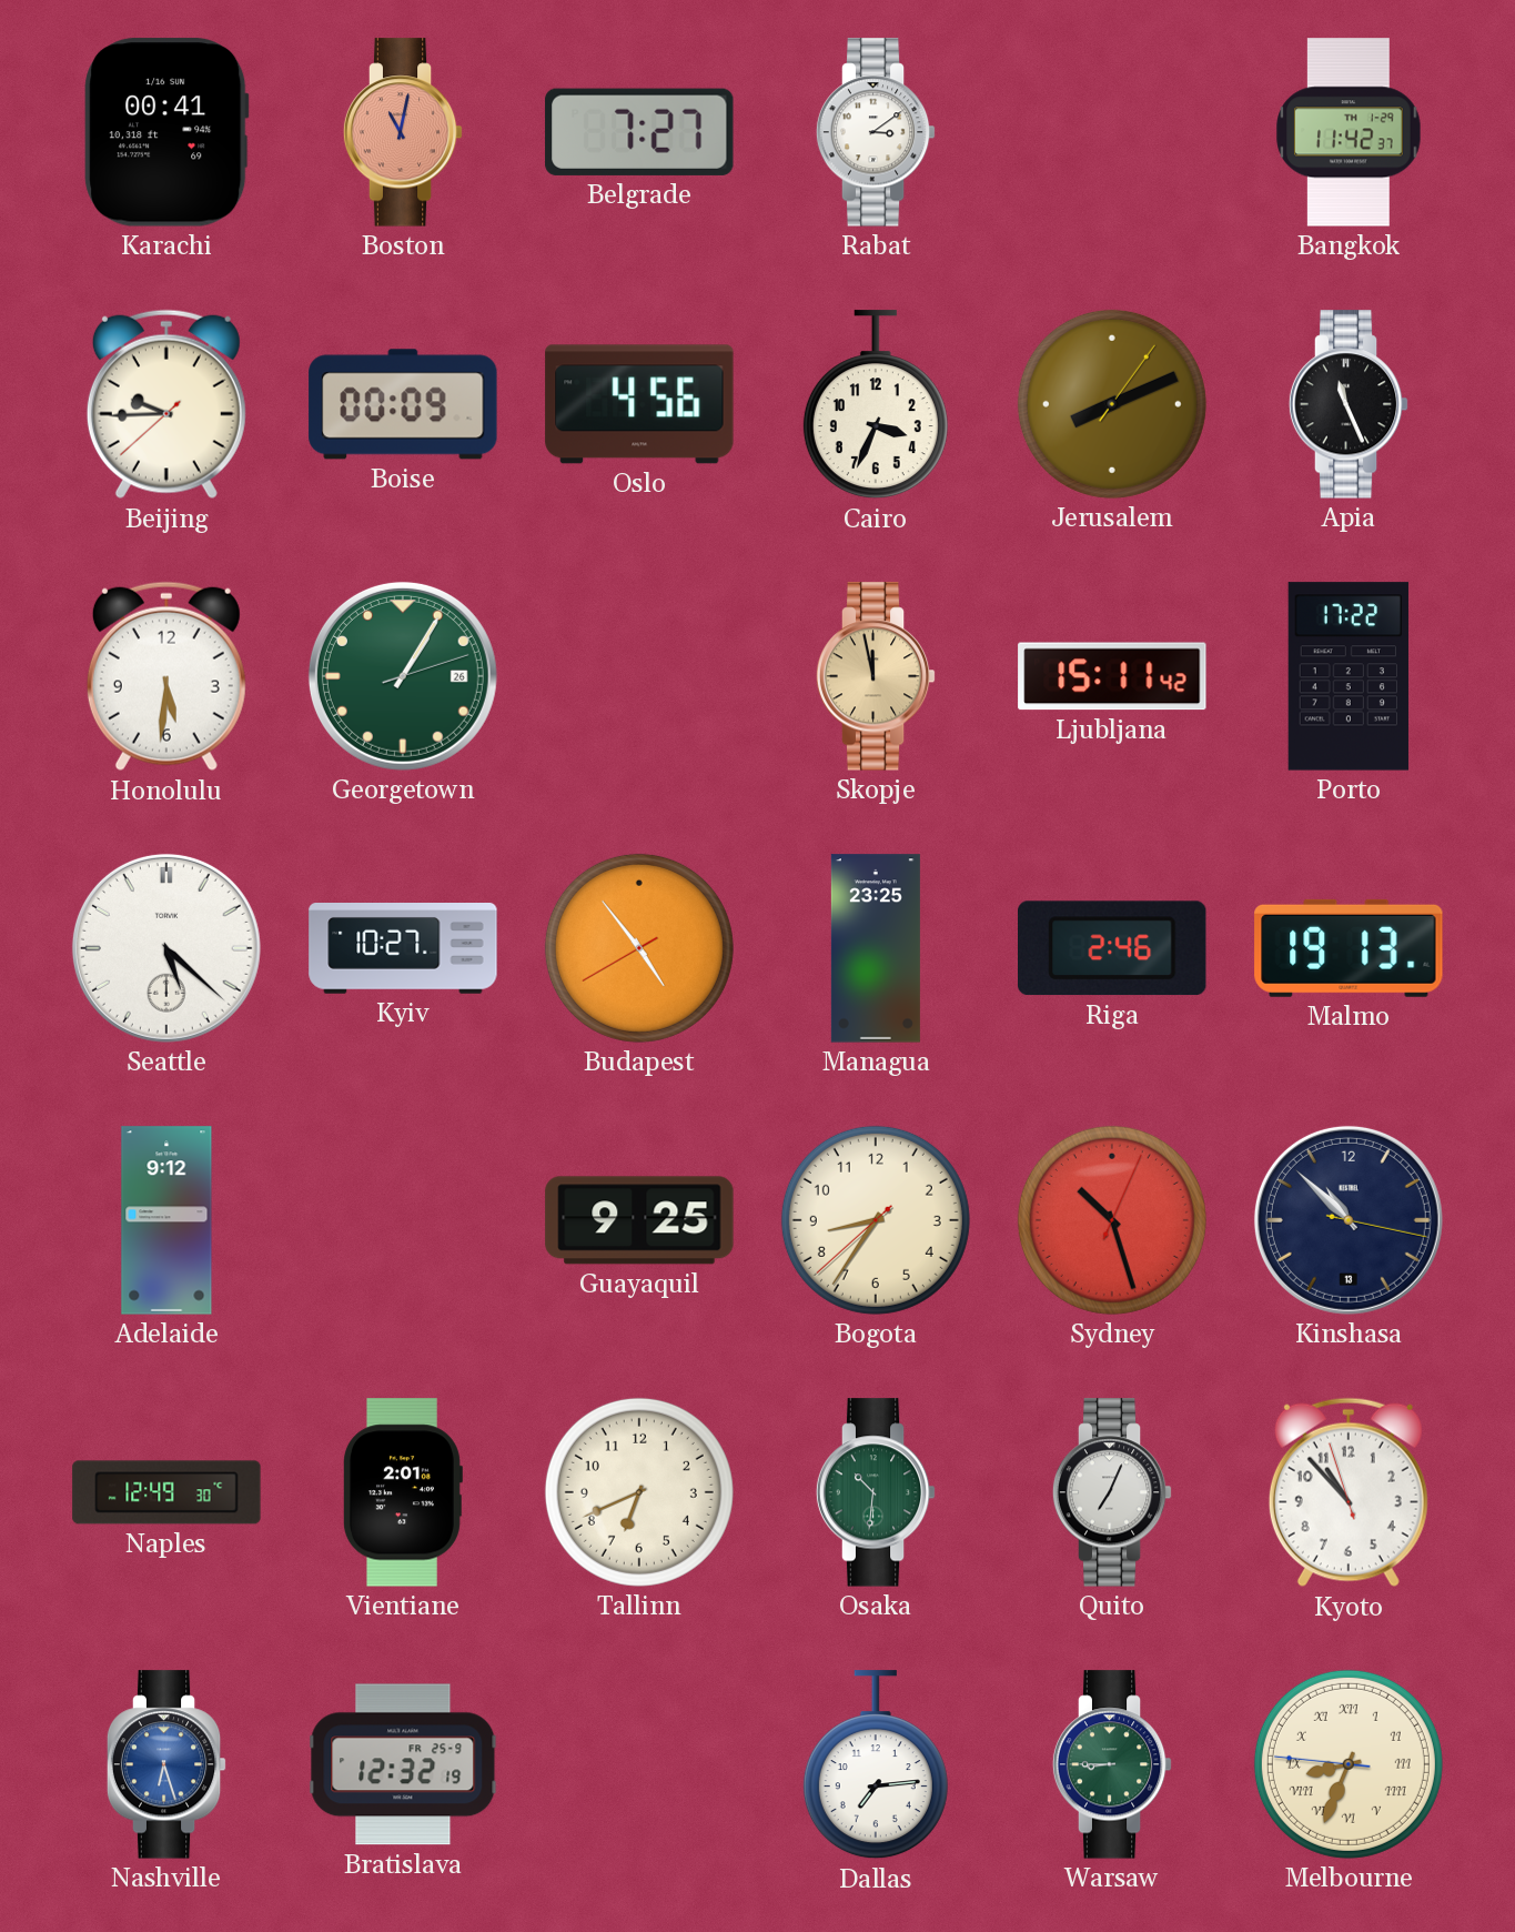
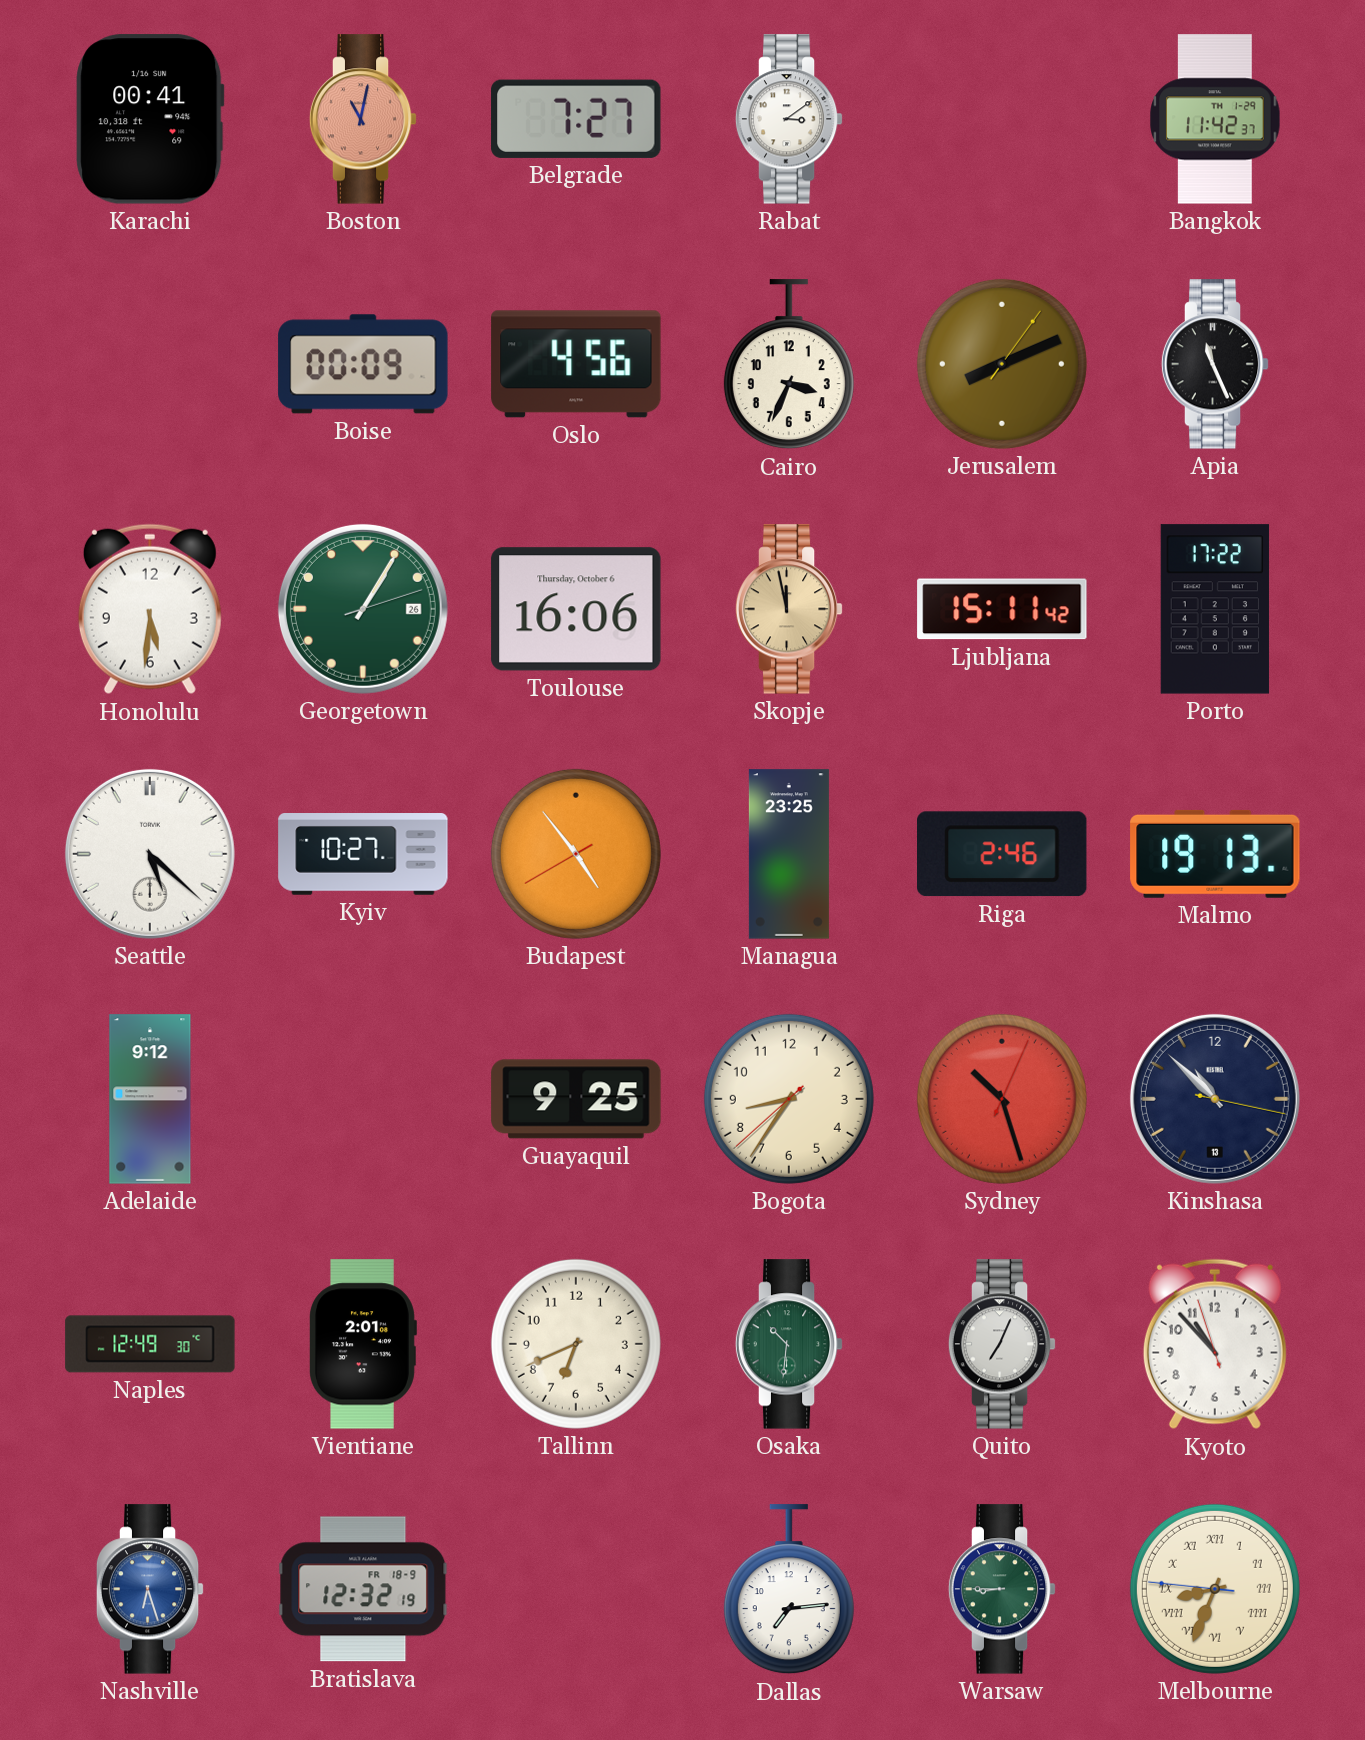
Beijing: 9:44 -> none (166, 404)
Toulouse: none -> 16:06 (576, 609)
Bratislava date: FR 25-9 -> FR 18-9 (363, 1589)
